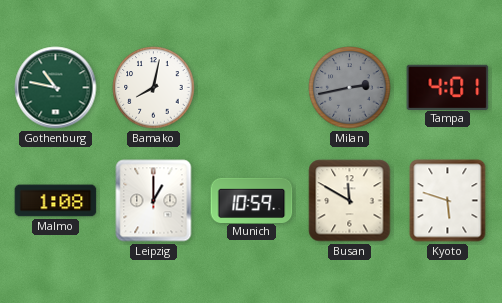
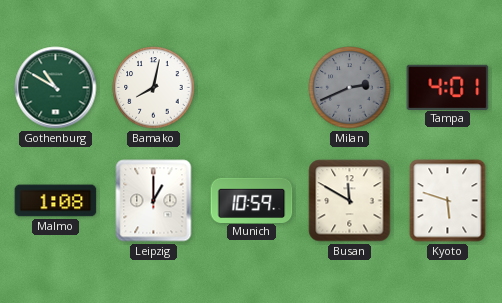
Gothenburg: 10:47 -> 10:50 (56, 88)
Milan: 2:43 -> 2:41 (350, 88)
